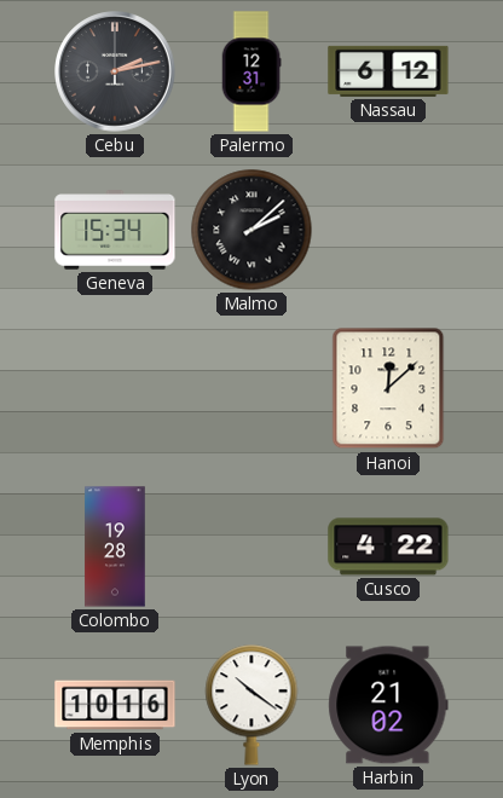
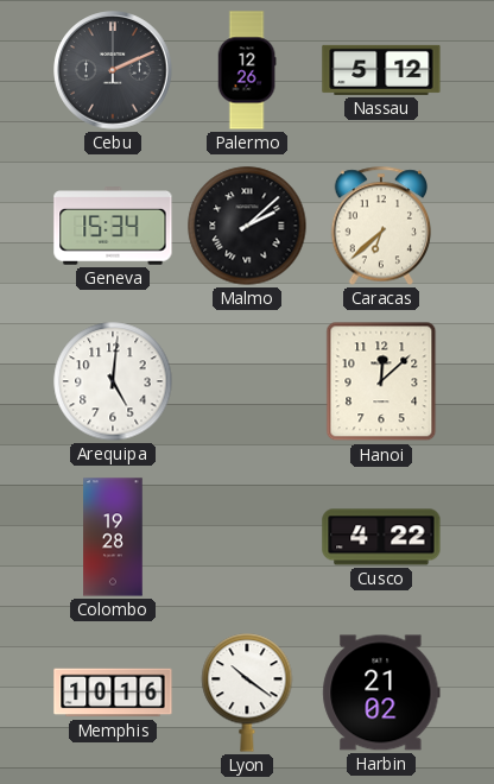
Cebu: 2:13 -> 2:11 (113, 70)
Palermo: 12:31 -> 12:26 (247, 70)
Nassau: 6:12 -> 5:12 (381, 70)
Caracas: none -> 6:38 (381, 226)
Arequipa: none -> 5:01 (113, 381)
